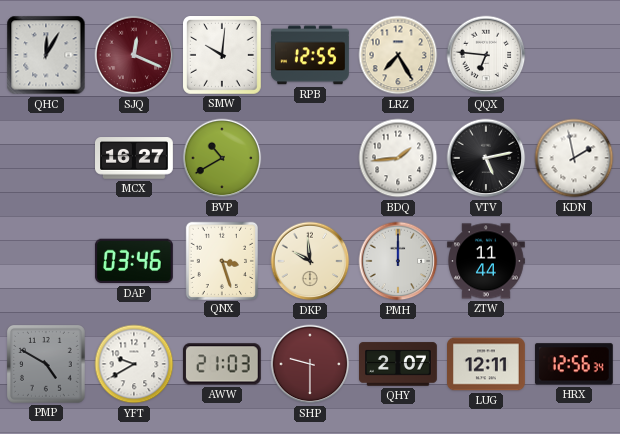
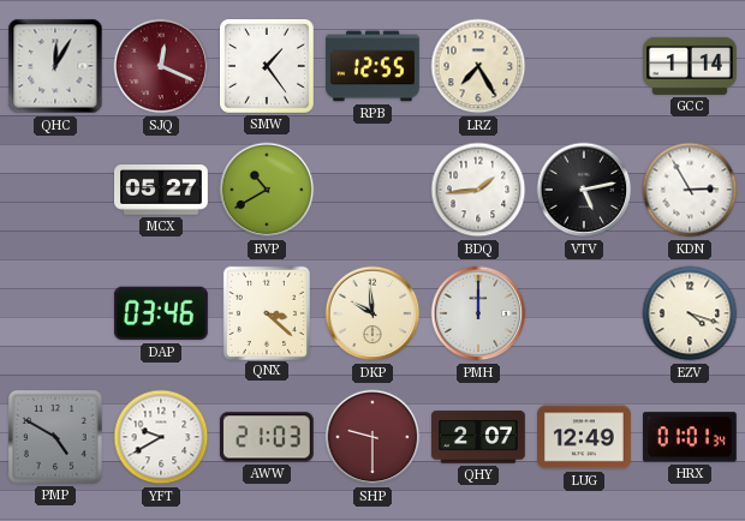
SMW: 10:01 -> 1:24 (267, 67)
QQX: 6:46 -> none (486, 55)
GCC: none -> 1:14 (691, 66)
MCX: 16:27 -> 05:27 (162, 190)
KDN: 1:58 -> 2:55 (690, 190)
QNX: 3:27 -> 3:22 (266, 312)
ZTW: 11:44 -> none (487, 261)
EZV: none -> 4:18 (690, 313)
LUG: 12:11 -> 12:49 (585, 437)
HRX: 12:56 -> 01:01 (690, 437)
